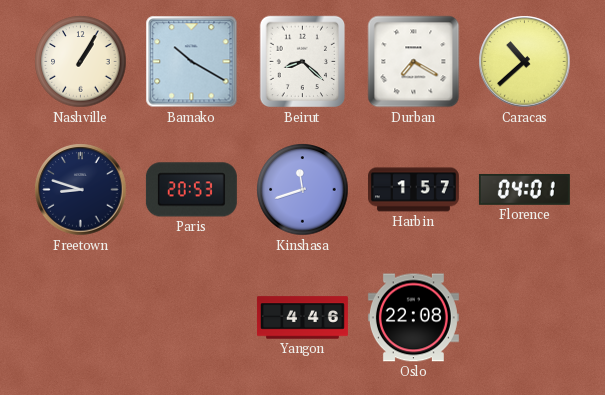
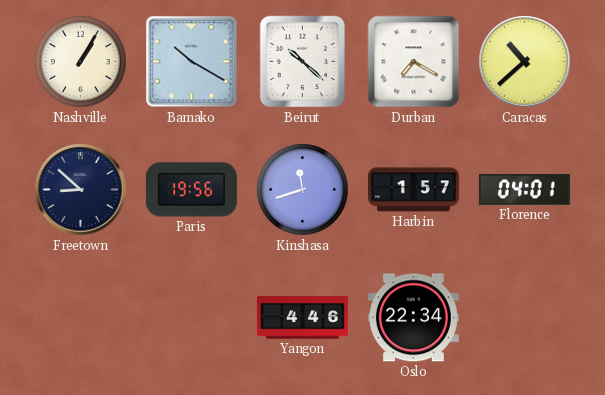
Beirut: 8:22 -> 10:22 (303, 62)
Freetown: 8:48 -> 8:52 (81, 190)
Paris: 20:53 -> 19:56 (191, 190)
Oslo: 22:08 -> 22:34 (413, 318)
